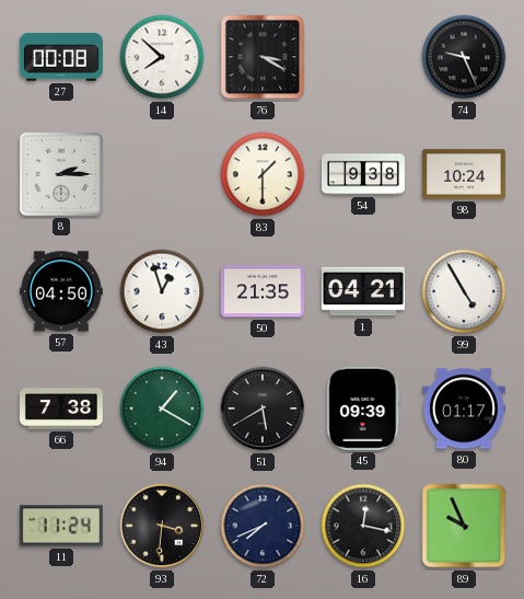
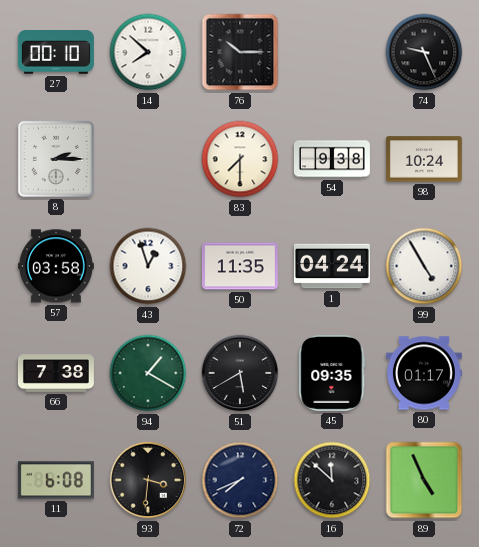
27: 00:08 -> 00:10 (56, 53)
76: 3:20 -> 10:15 (240, 52)
83: 1:30 -> 7:30 (240, 159)
57: 04:50 -> 03:58 (56, 266)
50: 21:35 -> 11:35 (240, 266)
1: 04:21 -> 04:24 (332, 266)
45: 09:39 -> 09:35 (332, 373)
11: 11:24 -> 6:08 (56, 480)
16: 12:17 -> 11:52 (332, 480)
89: 9:56 -> 4:56 (424, 480)
